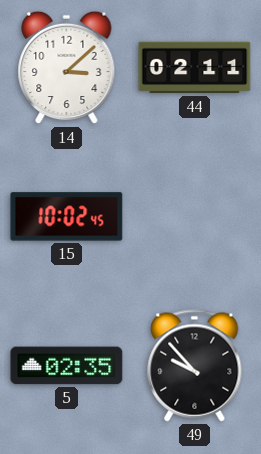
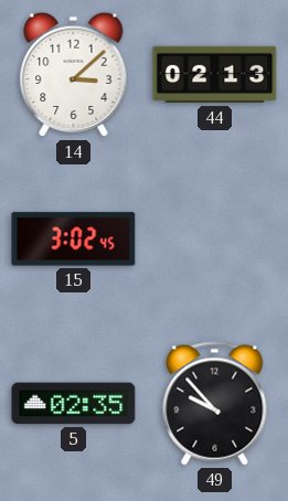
44: 02:11 -> 02:13 (215, 75)
15: 10:02 -> 3:02 (74, 239)
